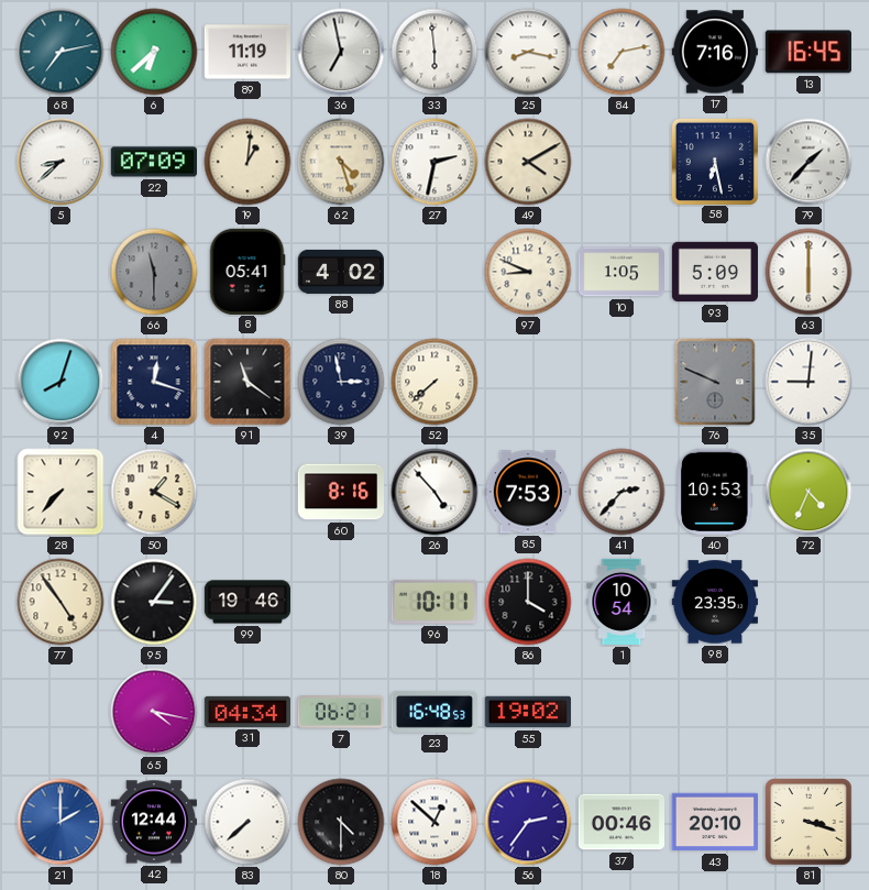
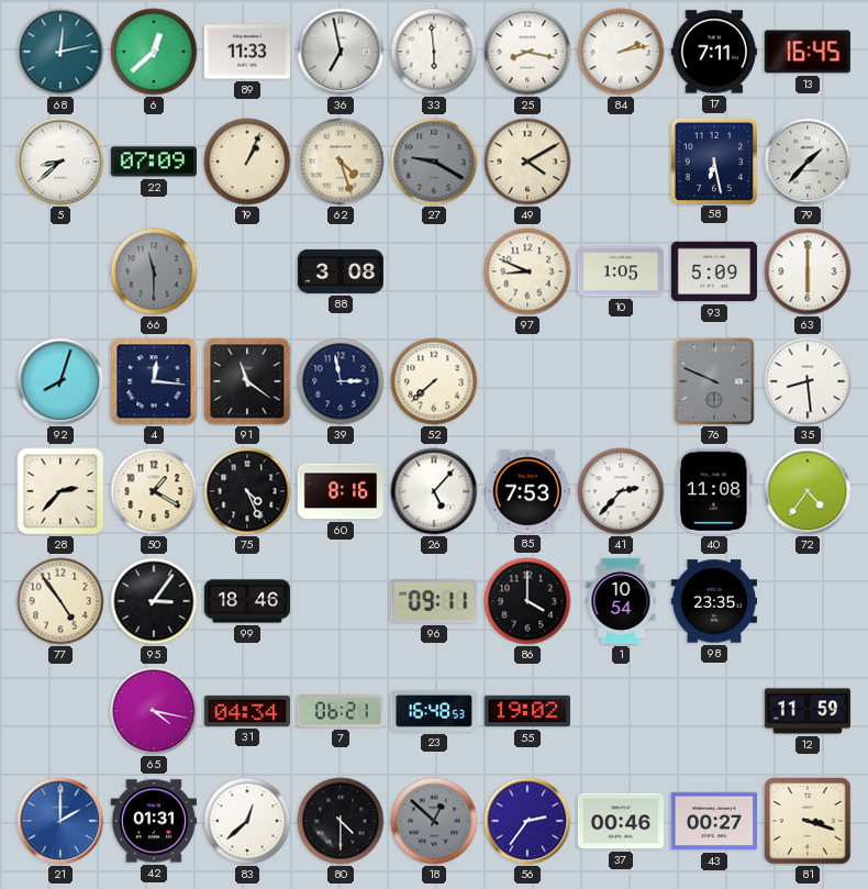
68: 7:13 -> 12:13 (60, 52)
6: 6:38 -> 12:38 (154, 52)
89: 11:19 -> 11:33 (246, 52)
84: 7:13 -> 2:13 (621, 52)
17: 7:16 -> 7:11 (713, 52)
19: 1:01 -> 1:04 (247, 162)
27: 2:32 -> 9:20 (434, 162)
27 dial: white -> grey (434, 162)
8: 05:41 -> none (248, 271)
88: 4:02 -> 3:08 (340, 271)
4: 12:18 -> 12:16 (154, 381)
35: 9:01 -> 8:29 (808, 381)
28: 7:37 -> 2:37 (60, 491)
75: none -> 4:26 (247, 491)
26: 4:53 -> 5:07 (434, 491)
40: 10:53 -> 11:08 (714, 491)
72: 4:34 -> 4:36 (808, 491)
99: 19:46 -> 18:46 (246, 601)
96: 10:11 -> 09:11 (434, 601)
12: none -> 11:59 (808, 711)
42: 12:44 -> 01:31 (153, 821)
83: 7:38 -> 12:38 (247, 821)
18 dial: white -> grey (434, 821)
43: 20:10 -> 00:27 (713, 821)
